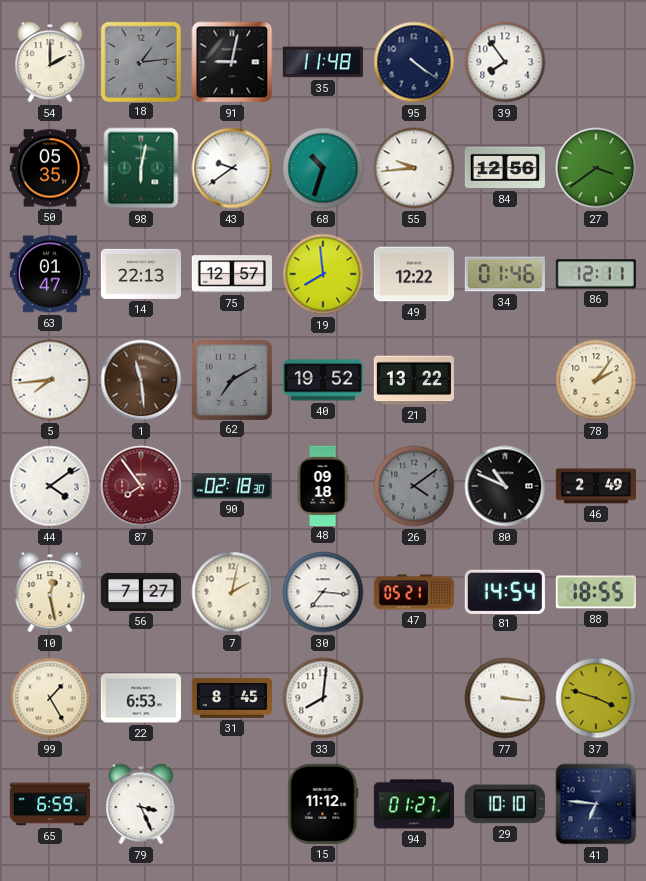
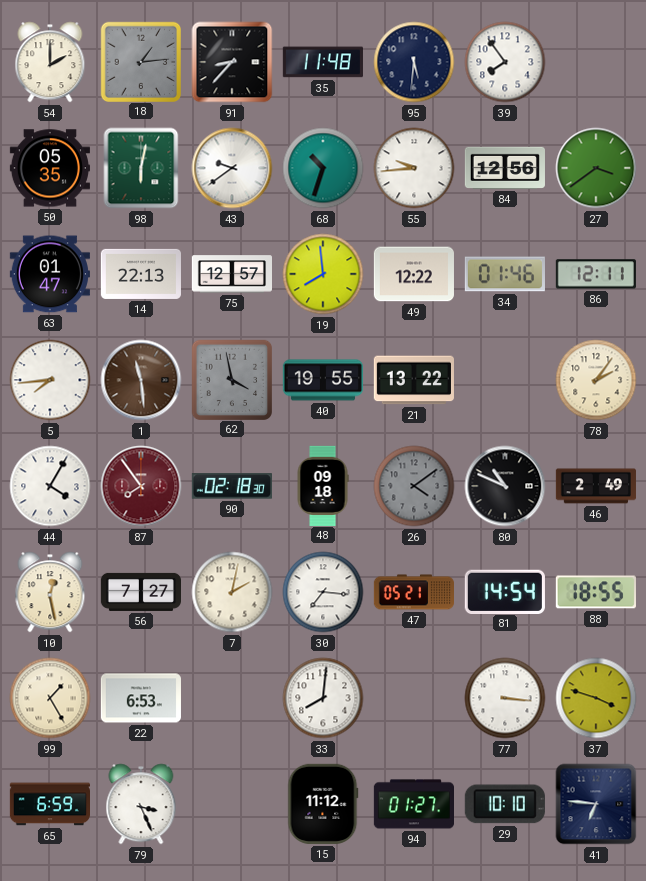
91: 9:02 -> 8:37 (232, 62)
95: 4:21 -> 5:31 (414, 62)
62: 7:10 -> 3:58 (231, 379)
40: 19:52 -> 19:55 (322, 380)
44: 4:09 -> 4:05 (50, 486)
31: 8:45 -> none (231, 698)
